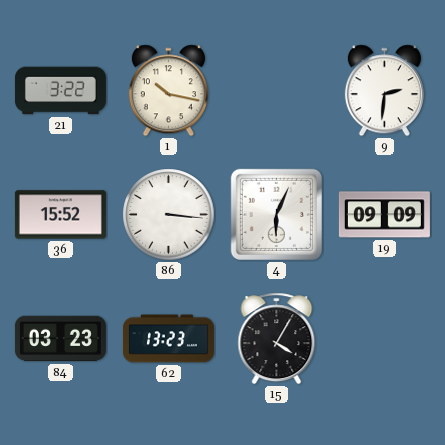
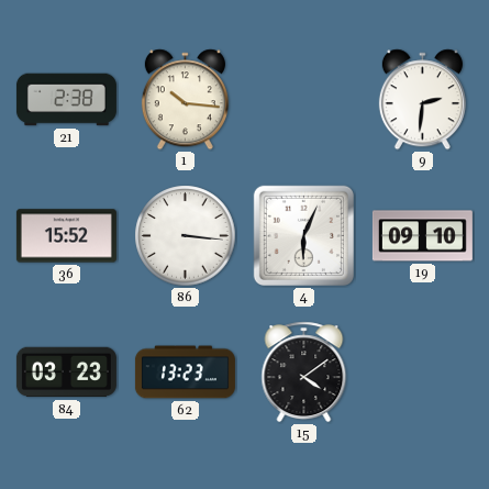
21: 3:22 -> 2:38 (66, 100)
1: 10:17 -> 10:16 (185, 100)
19: 09:09 -> 09:10 (422, 236)
15: 4:05 -> 4:09 (304, 373)
